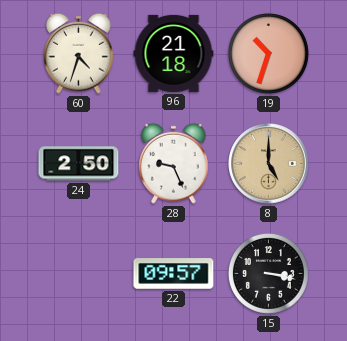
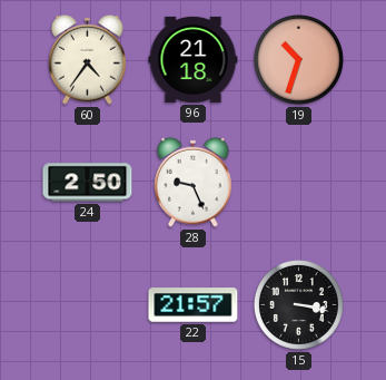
60: 4:33 -> 4:36 (88, 59)
8: 5:00 -> none (269, 164)
22: 09:57 -> 21:57 (194, 305)
